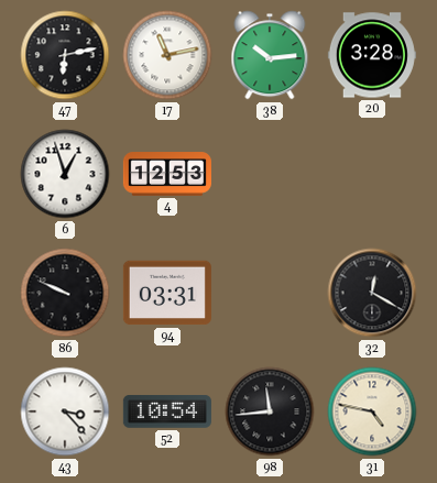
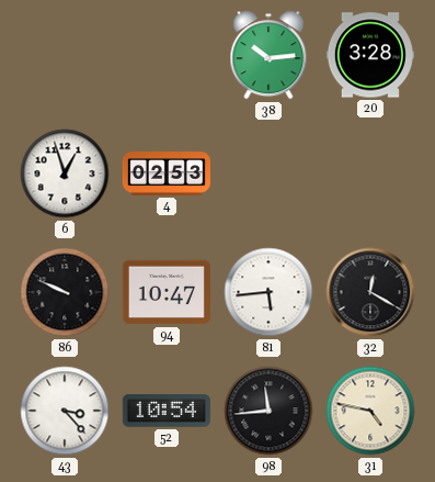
47: 6:13 -> none (65, 55)
17: 11:13 -> none (167, 55)
4: 12:53 -> 02:53 (167, 173)
94: 03:31 -> 10:47 (167, 292)
81: none -> 5:44 (268, 292)
